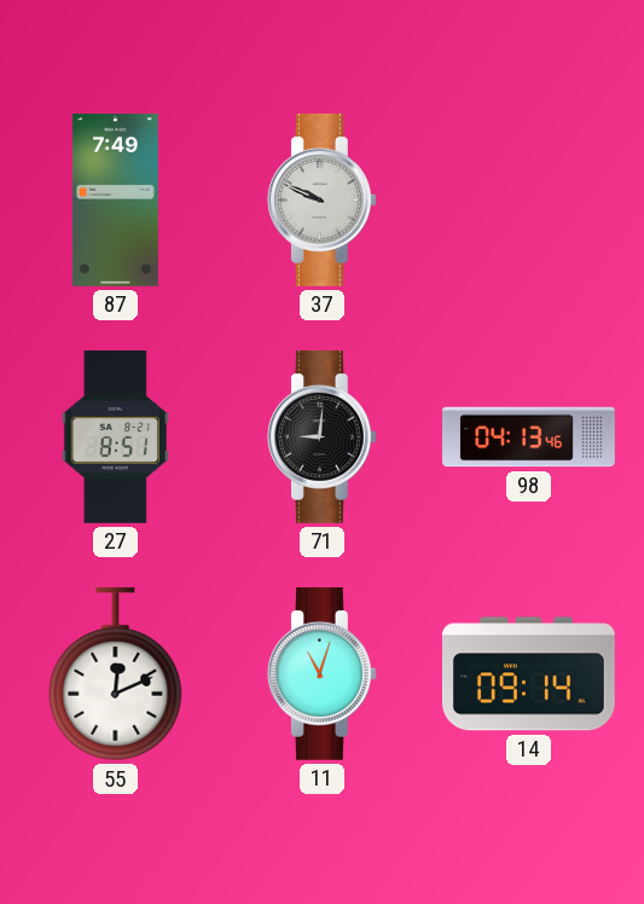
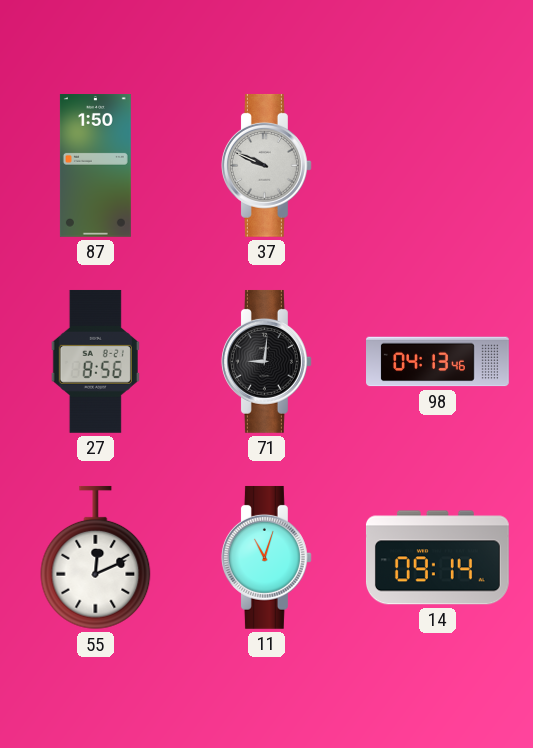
87: 7:49 -> 1:50 (95, 166)
27: 8:51 -> 8:56 (95, 361)
